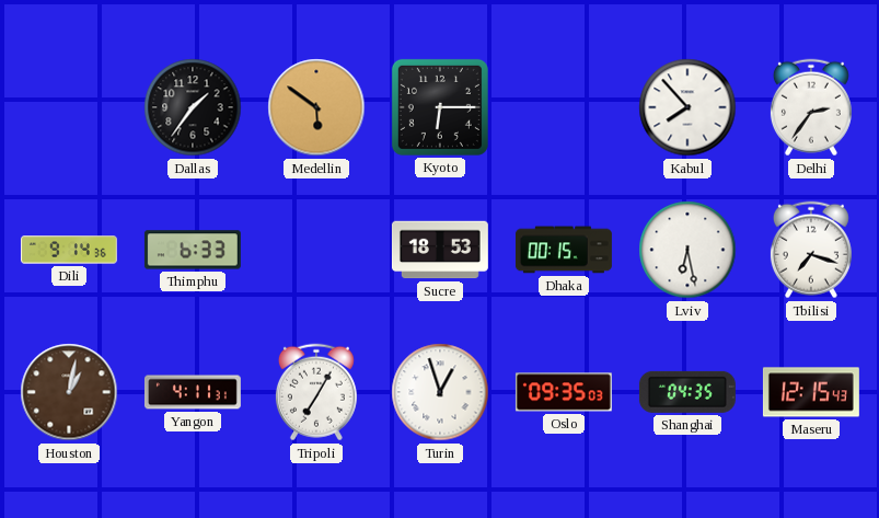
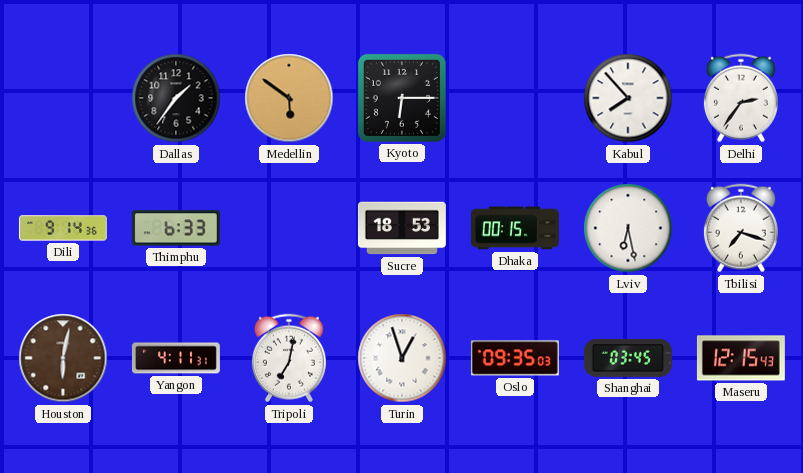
Houston: 1:02 -> 6:02 (63, 358)
Tripoli: 7:05 -> 7:02 (289, 358)
Shanghai: 04:35 -> 03:45 (628, 358)
